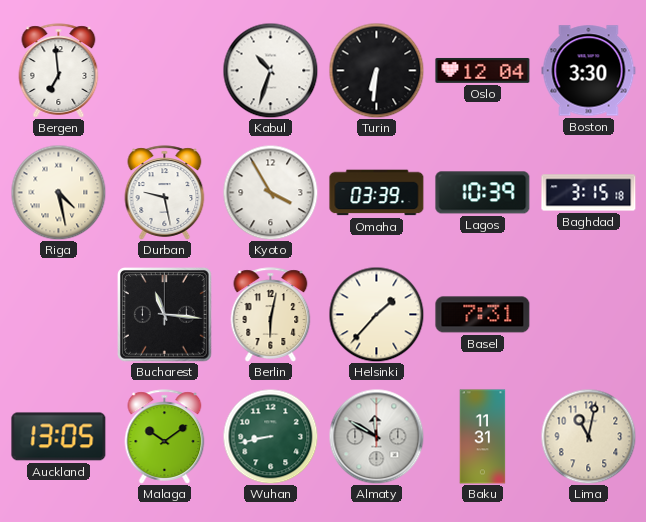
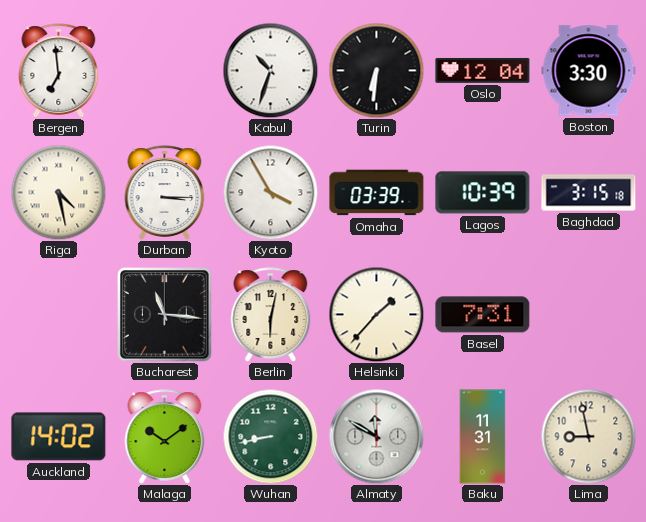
Durban: 9:28 -> 3:15 (165, 193)
Auckland: 13:05 -> 14:02 (59, 437)
Lima: 11:02 -> 8:58 (588, 436)
